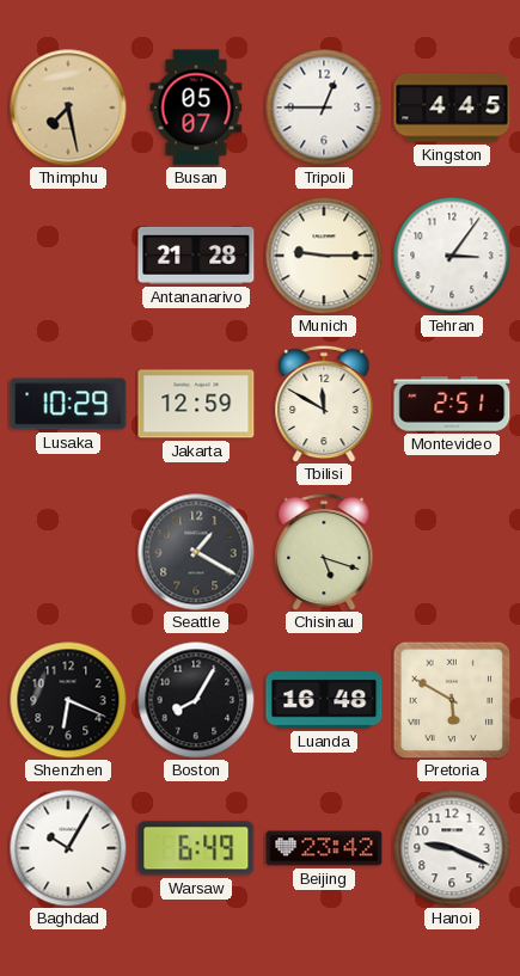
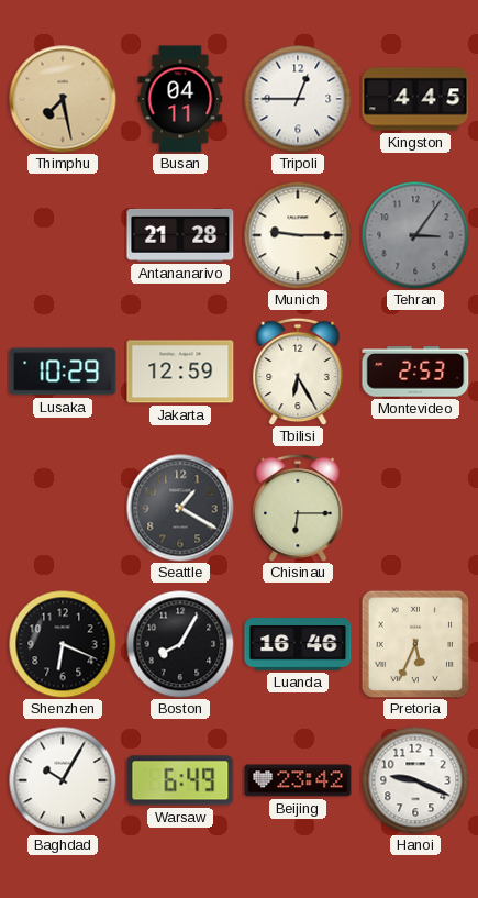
Busan: 05:07 -> 04:11 (180, 99)
Tehran dial: white -> grey (415, 235)
Tbilisi: 11:50 -> 6:25 (298, 372)
Montevideo: 2:51 -> 2:53 (415, 372)
Chisinau: 5:18 -> 6:15 (298, 508)
Luanda: 16:48 -> 16:46 (298, 644)
Pretoria: 5:50 -> 5:34 (415, 644)
